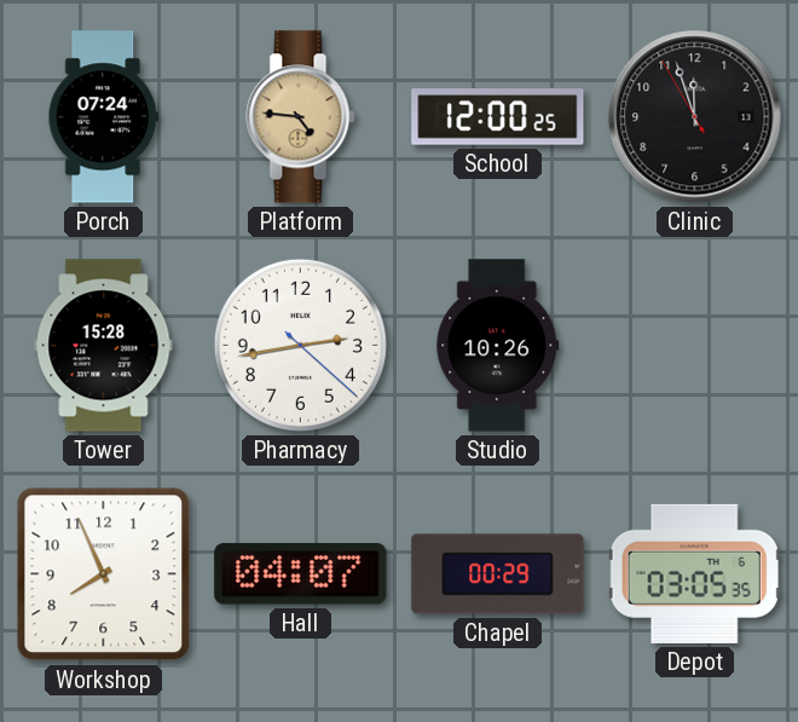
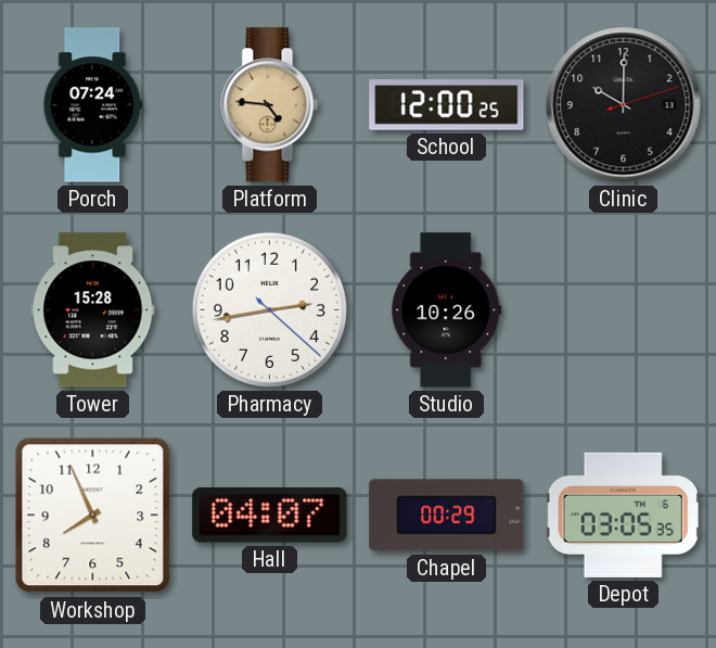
Clinic: 11:56 -> 10:00 (624, 105)
